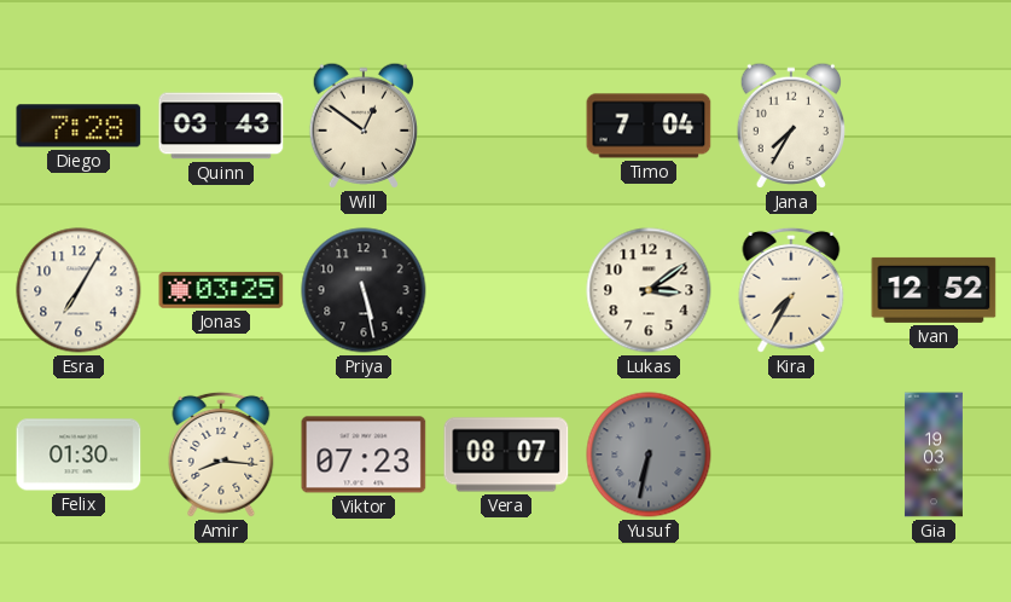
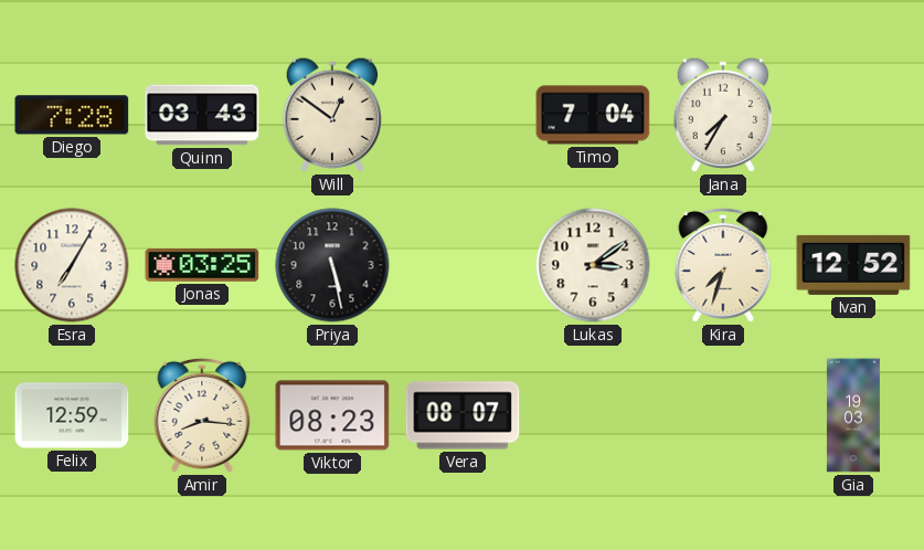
Kira: 7:35 -> 7:33 (723, 265)
Felix: 01:30 -> 12:59 (72, 415)
Viktor: 07:23 -> 08:23 (332, 415)
Yusuf: 6:32 -> none (649, 455)
